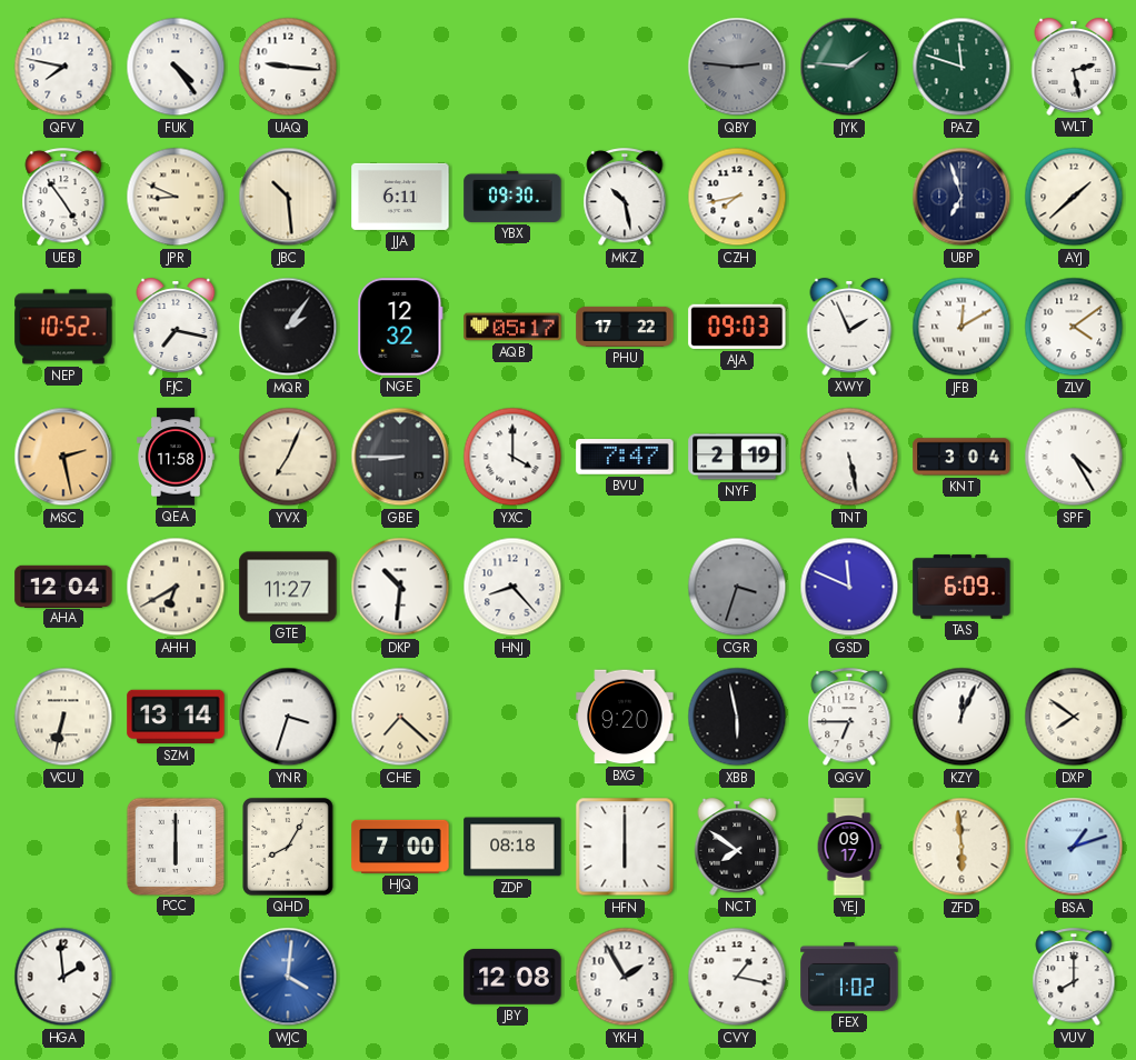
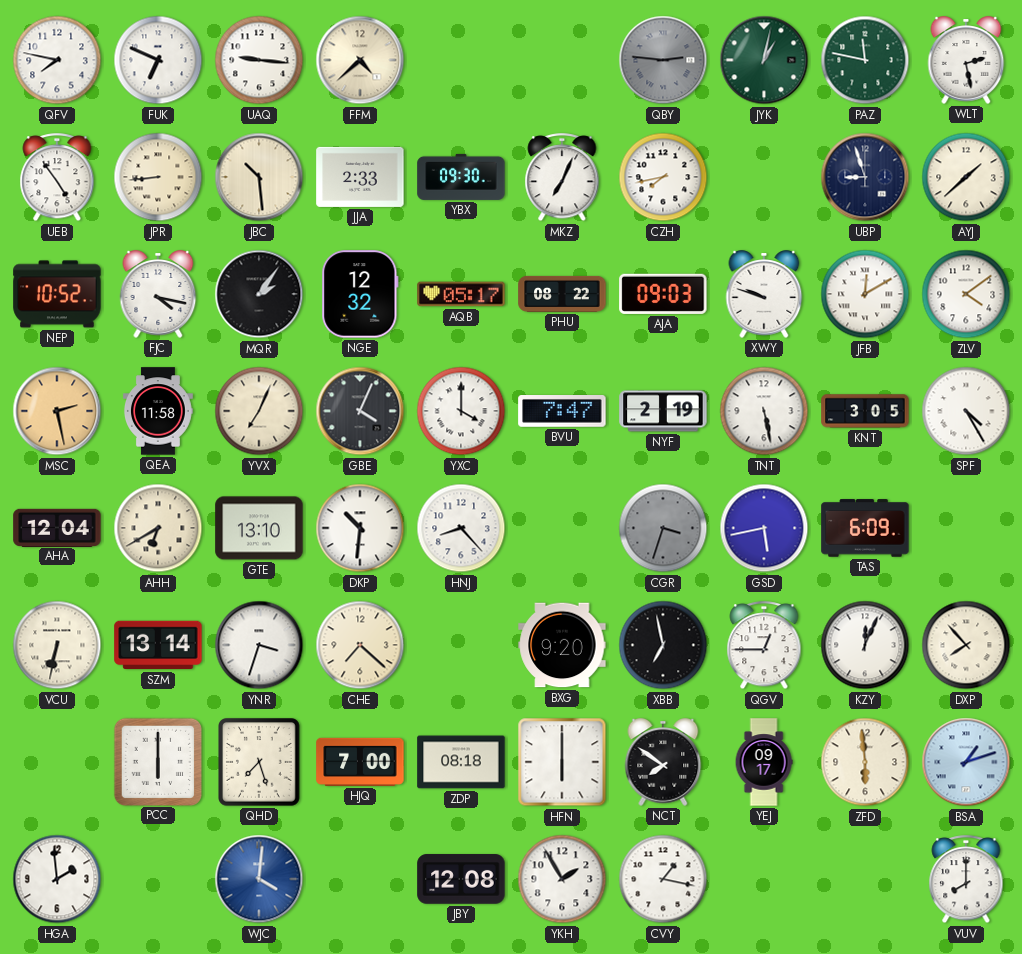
FUK: 4:24 -> 6:49 (158, 60)
FFM: none -> 4:38 (360, 60)
JYK: 1:46 -> 1:02 (764, 60)
PAZ: 11:48 -> 11:47 (865, 60)
JPR: 8:49 -> 8:44 (158, 177)
JJA: 6:11 -> 2:33 (360, 177)
MKZ: 10:28 -> 7:04 (562, 178)
UBP: 6:57 -> 8:57 (865, 177)
FJC: 7:17 -> 4:17 (158, 294)
PHU: 17:22 -> 08:22 (562, 294)
XWY: 1:56 -> 9:48 (764, 294)
GBE: 8:45 -> 4:04 (360, 411)
KNT: 3:04 -> 3:05 (865, 411)
GTE: 11:27 -> 13:10 (259, 528)
GSD: 11:49 -> 5:43 (764, 528)
XBB: 5:58 -> 6:58 (663, 645)
QGV: 6:45 -> 12:45 (764, 646)
DXP: 7:51 -> 7:53 (966, 645)
QHD: 8:05 -> 7:27 (260, 762)
FEX: 1:02 -> none (849, 977)
